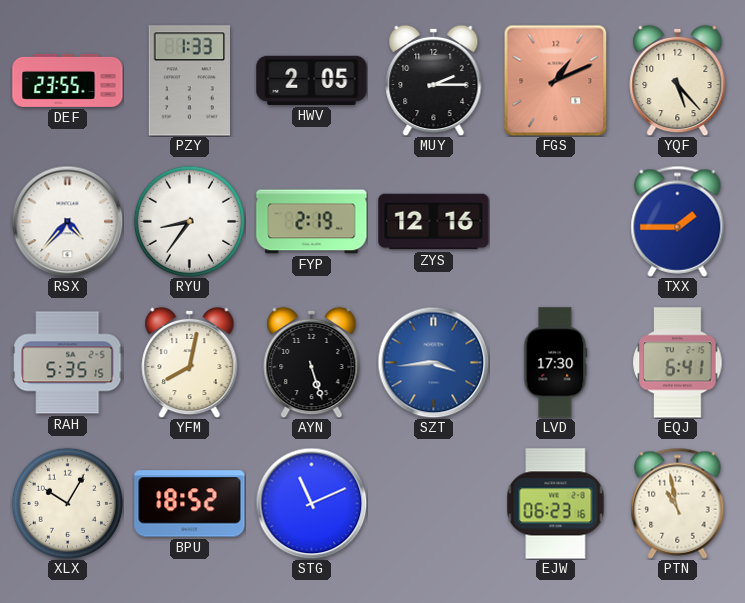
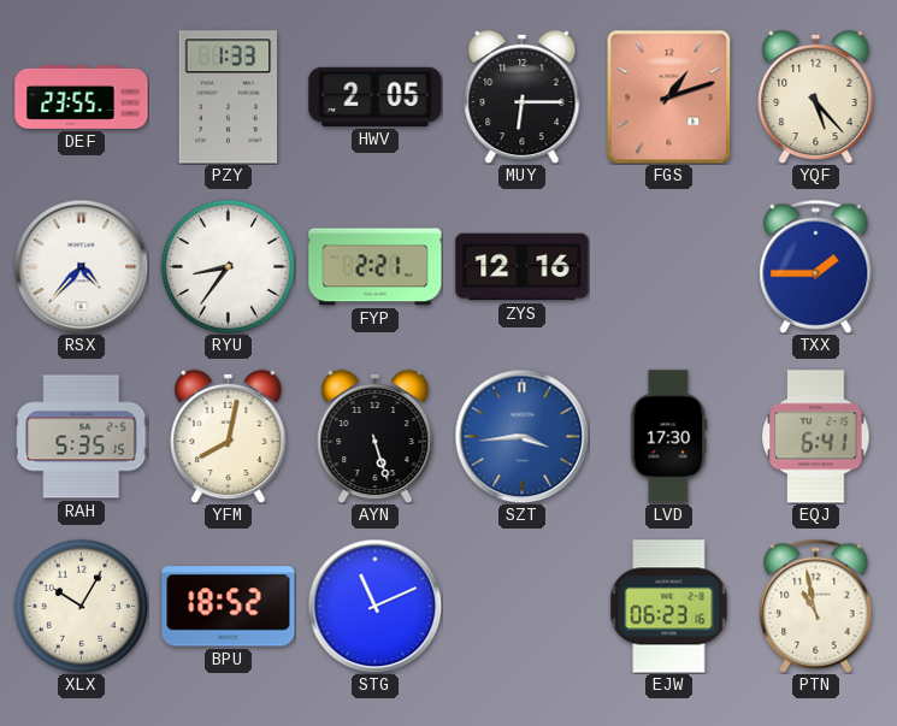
MUY: 2:15 -> 6:15 (523, 96)
FGS: 1:11 -> 1:12 (669, 96)
FYP: 2:19 -> 2:21 (376, 267)
